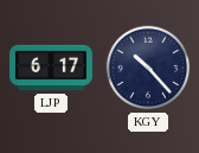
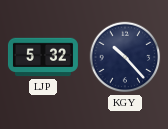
LJP: 6:17 -> 5:32 (43, 57)
